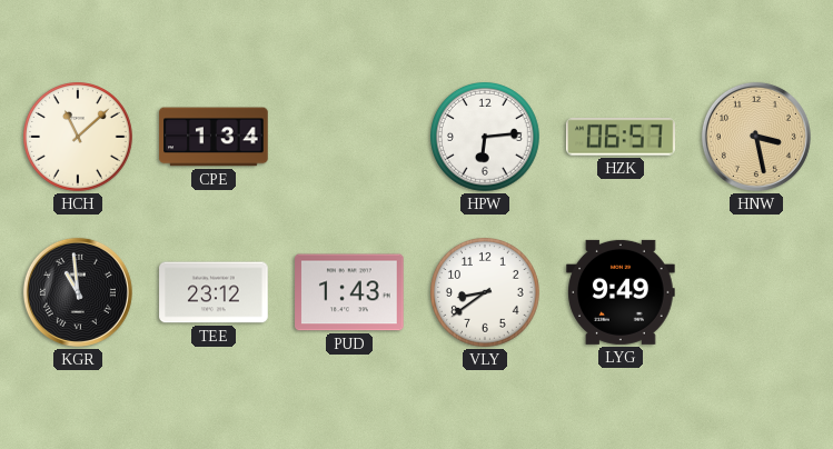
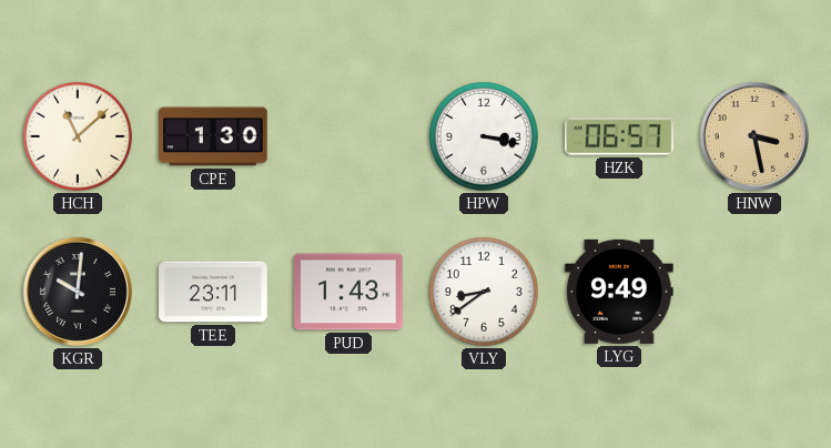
CPE: 1:34 -> 1:30 (213, 136)
HPW: 6:14 -> 3:17 (485, 138)
KGR: 10:59 -> 10:01 (78, 292)
TEE: 23:12 -> 23:11 (213, 292)
